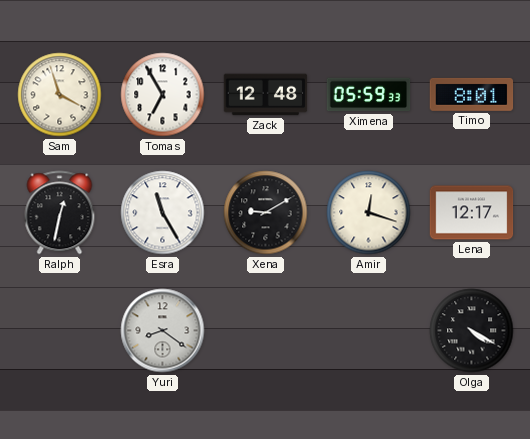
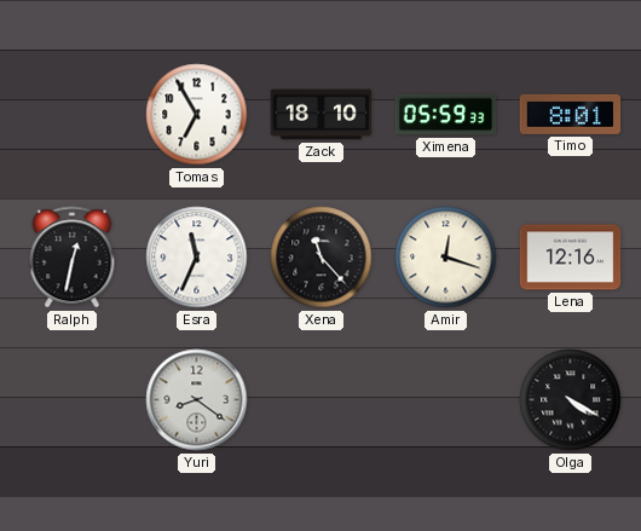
Sam: 3:57 -> none (60, 95)
Zack: 12:48 -> 18:10 (322, 115)
Esra: 11:25 -> 11:34 (197, 258)
Xena: 9:10 -> 11:23 (322, 258)
Lena: 12:17 -> 12:16 (571, 258)
